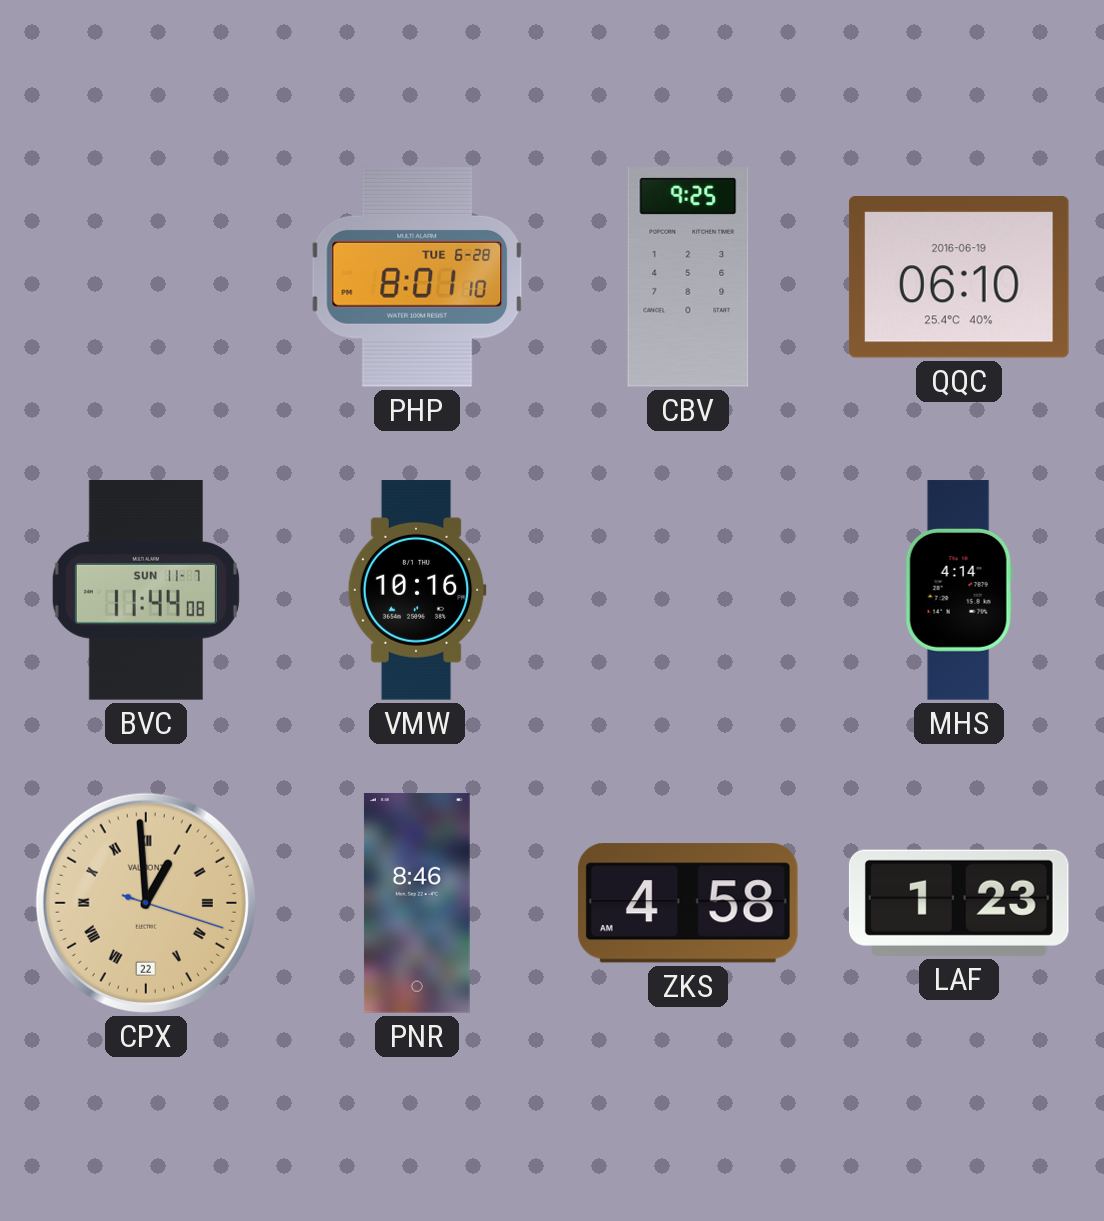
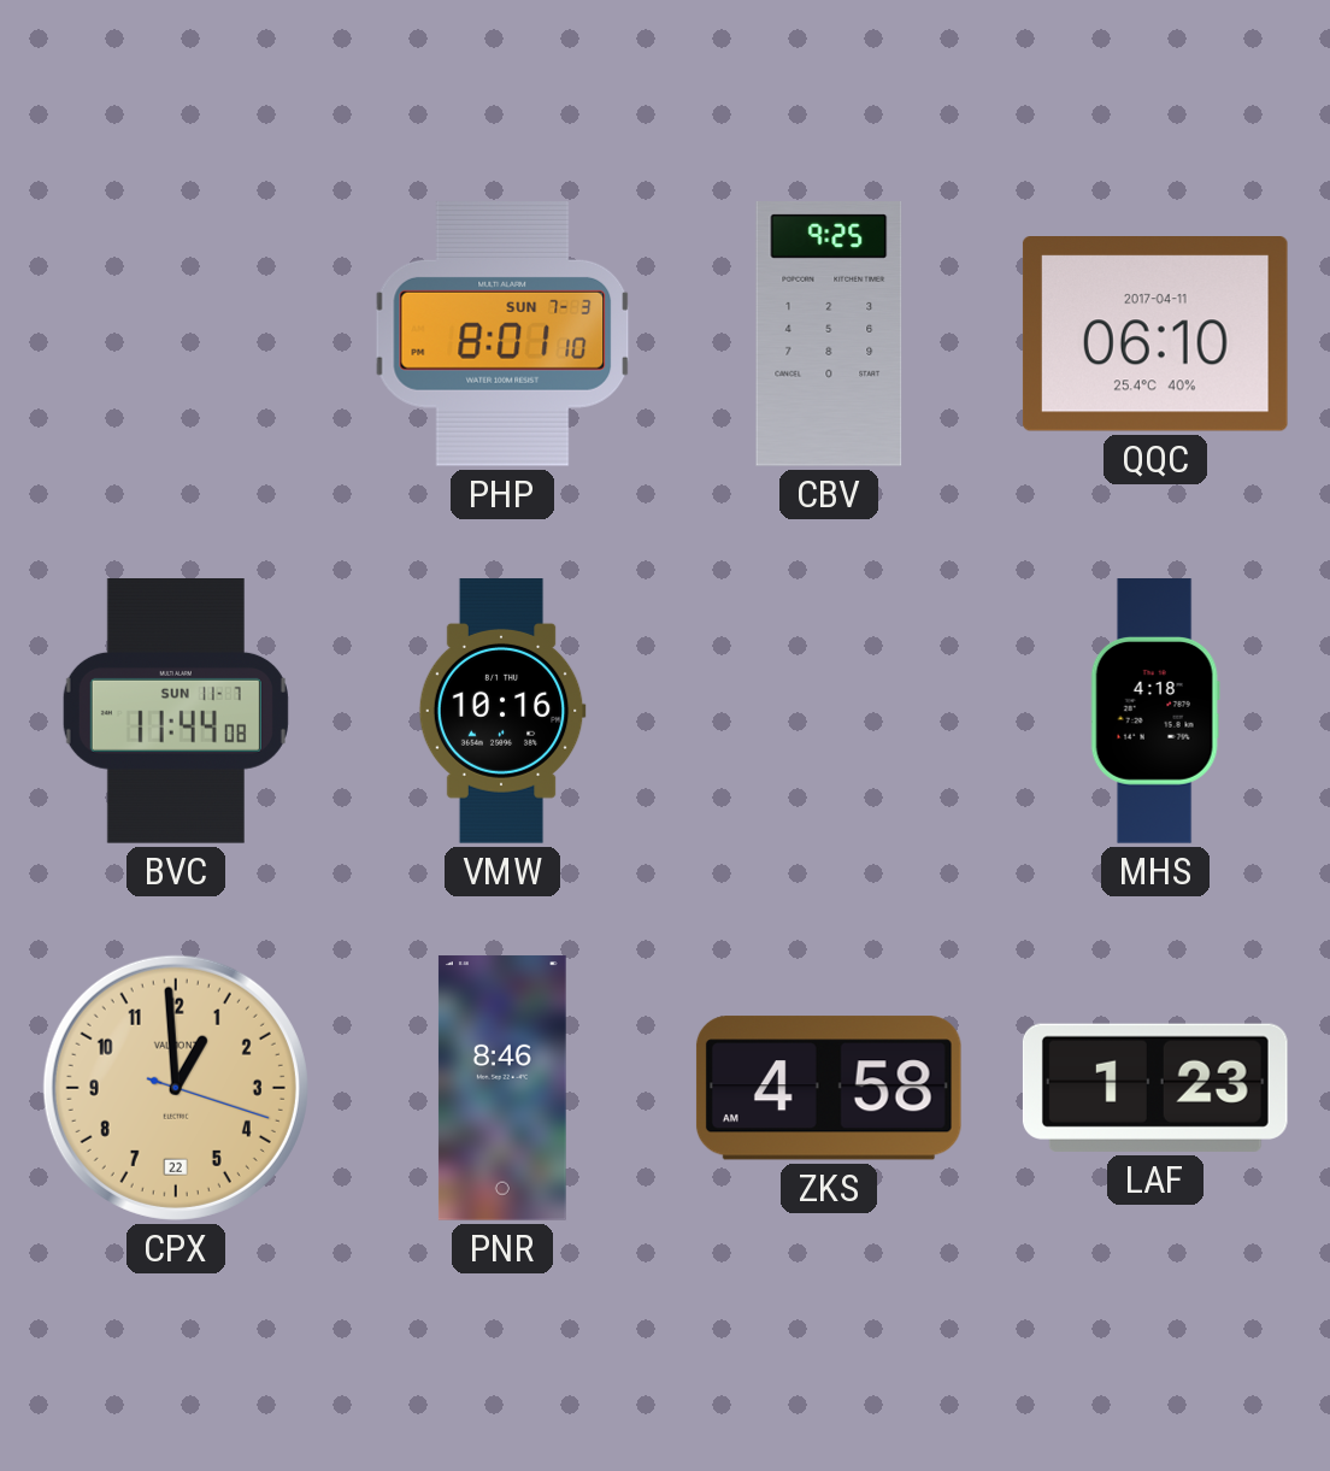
PHP date: TUE 6-28 -> SUN 7-3 (502, 334)
QQC date: 2016-06-19 -> 2017-04-11 (1155, 335)
MHS: 4:14 -> 4:18 (1155, 711)
CPX numerals: Roman -> Arabic (176, 1088)
